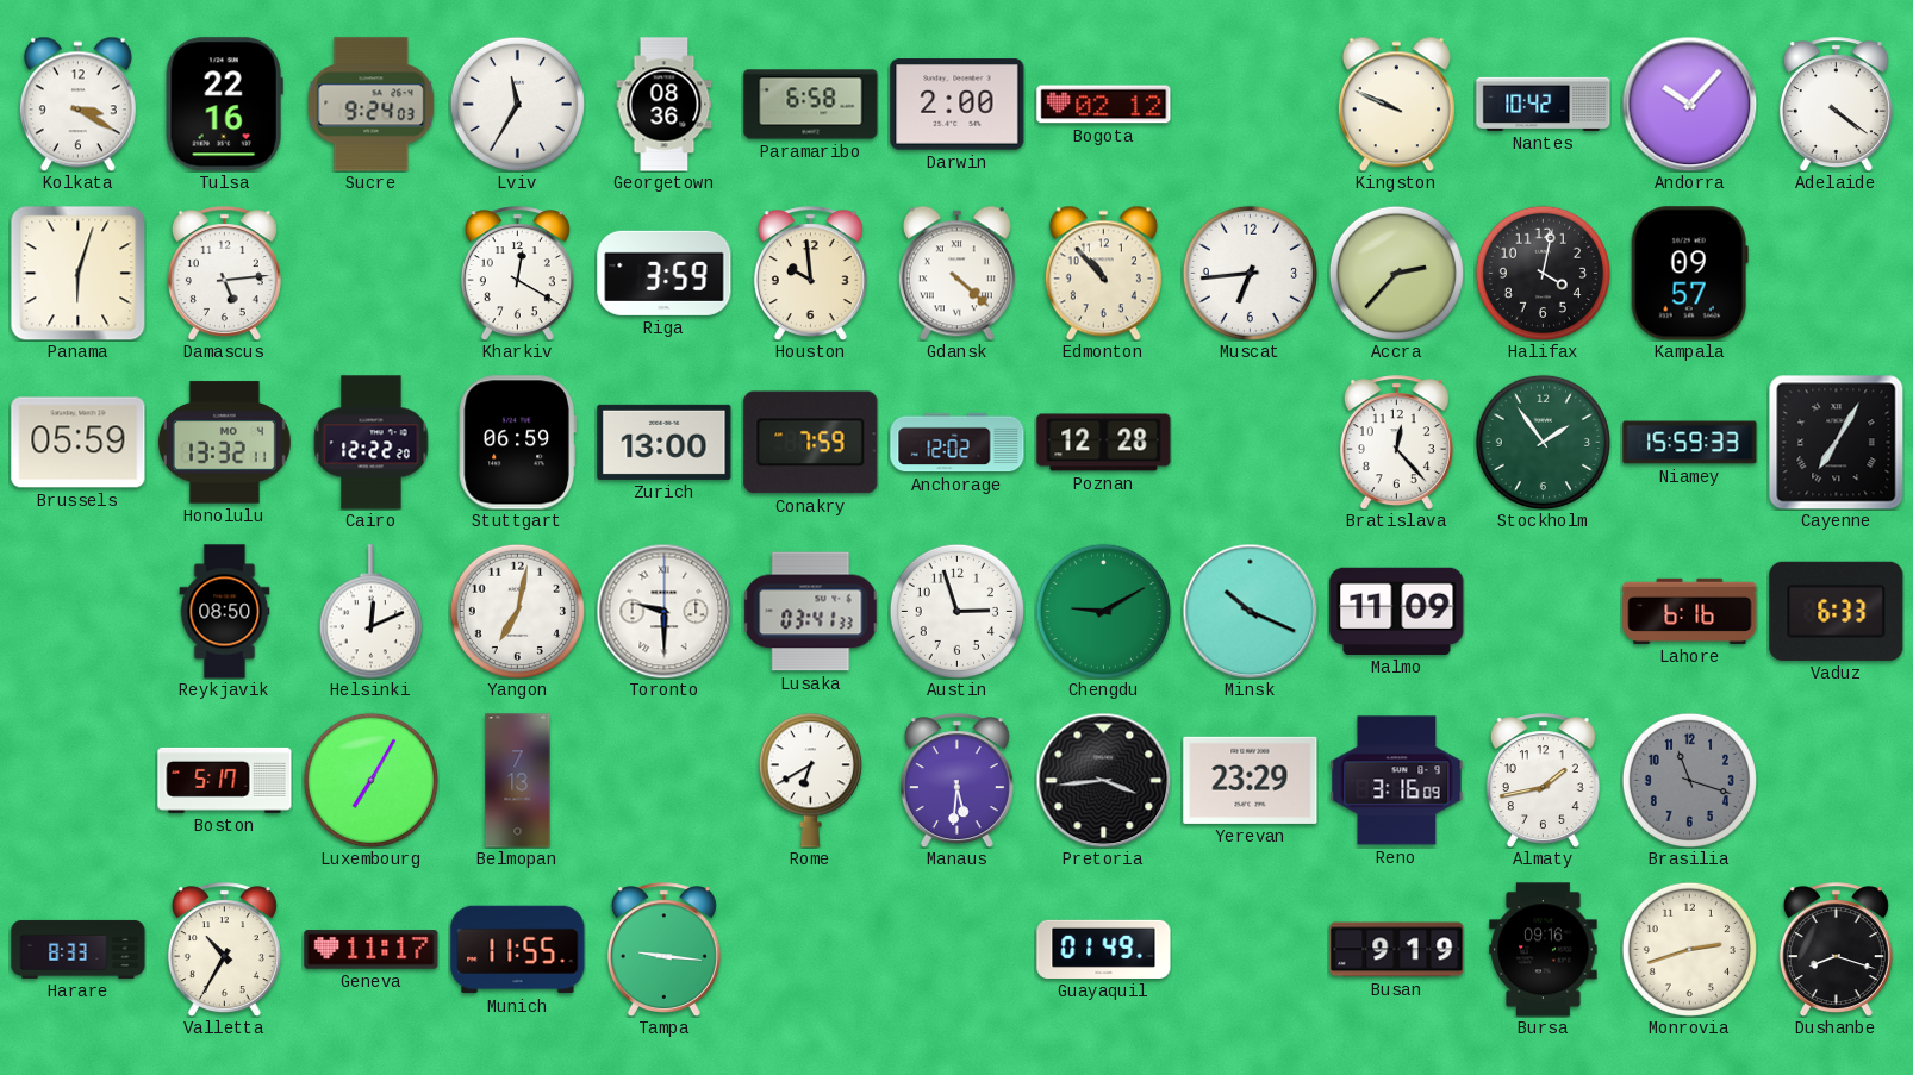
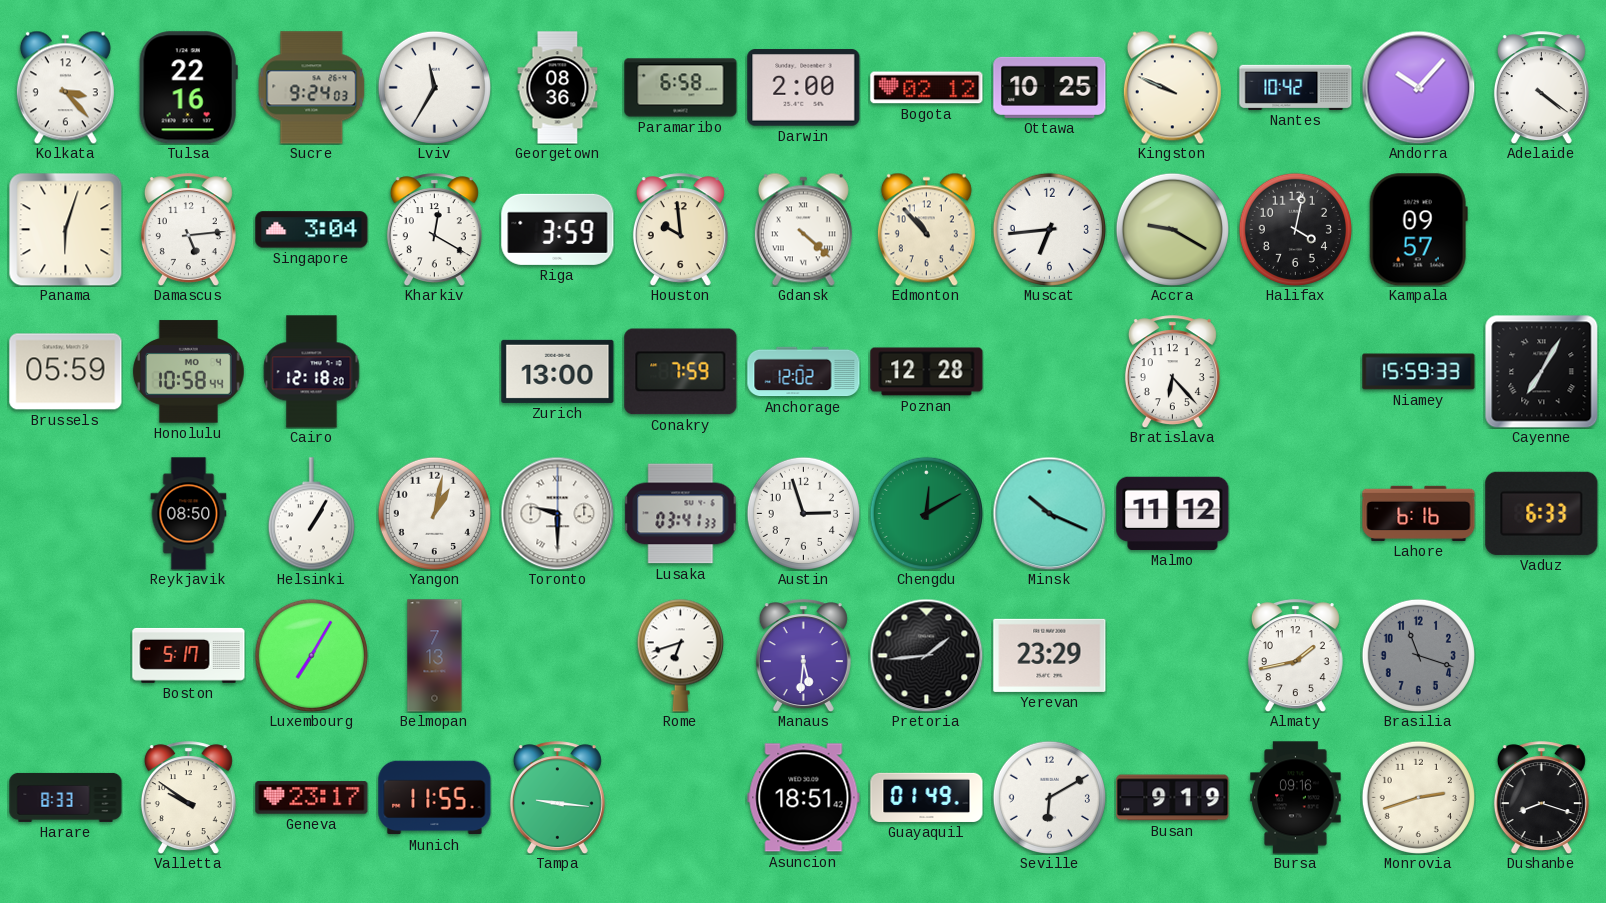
Kolkata: 3:20 -> 3:23 (65, 87)
Ottawa: none -> 10:25 (1050, 87)
Singapore: none -> 3:04 (312, 230)
Accra: 2:37 -> 9:20 (1172, 229)
Honolulu: 13:32 -> 10:58 (188, 372)
Cairo: 12:22 -> 12:18 (312, 372)
Stuttgart: 06:59 -> none (517, 443)
Bratislava: 12:23 -> 6:23 (1172, 372)
Stockholm: 1:54 -> none (1543, 442)
Helsinki: 12:11 -> 1:05 (311, 514)
Yangon: 7:02 -> 1:02 (434, 513)
Chengdu: 9:10 -> 12:10 (926, 513)
Malmo: 11:09 -> 11:12 (1173, 513)
Rome: 6:40 -> 6:42 (680, 655)
Pretoria: 3:44 -> 1:44 (926, 655)
Reno: 3:16 -> none (1397, 781)
Valletta: 10:35 -> 9:51 (188, 798)
Geneva: 11:17 -> 23:17 (312, 798)
Asuncion: none -> 18:51 (804, 798)
Seville: none -> 6:10 (1049, 797)
